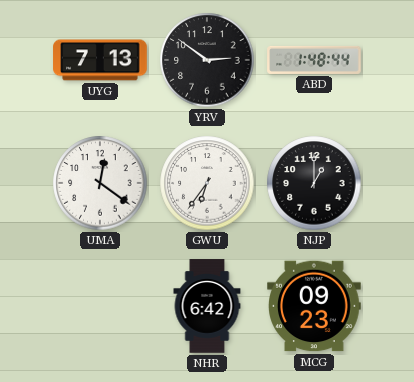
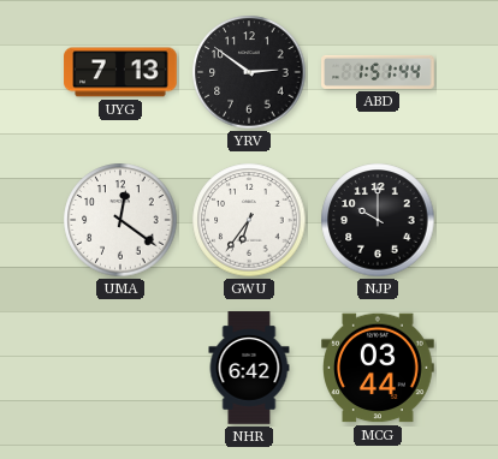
ABD: 1:48 -> 1:51 (378, 72)
NJP: 1:00 -> 10:00 (378, 220)
MCG: 09:23 -> 03:44 (378, 368)
